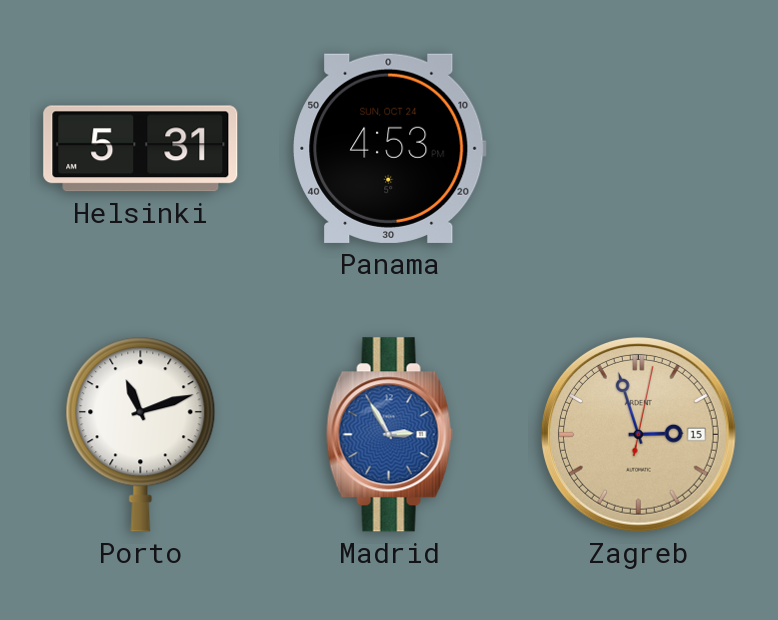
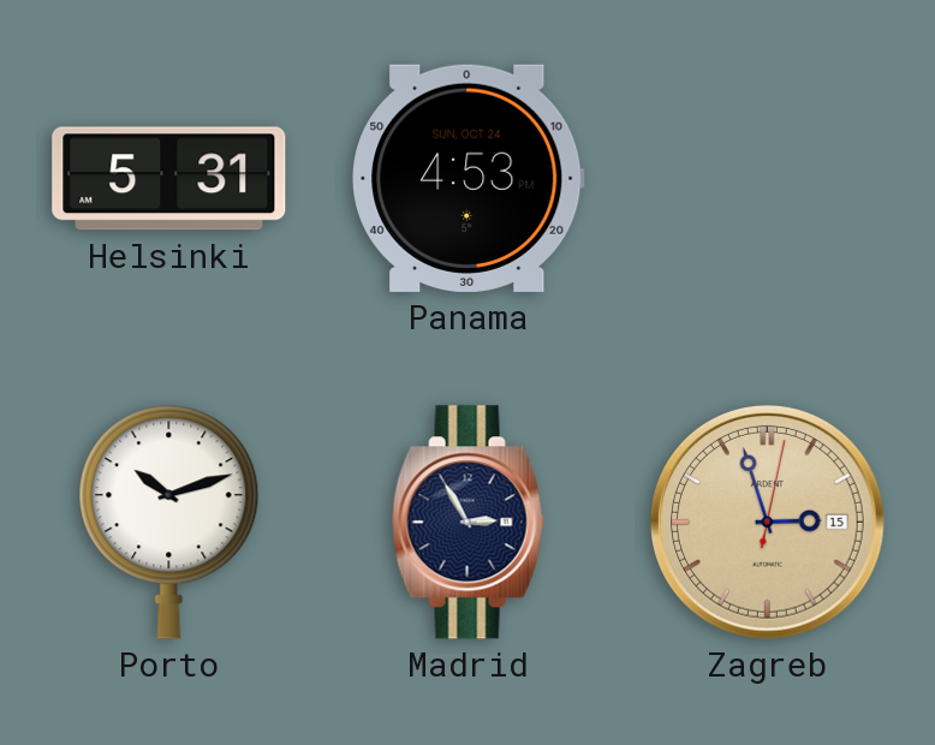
Porto: 11:12 -> 10:12 (169, 523)
Madrid dial: blue -> navy (467, 523)
